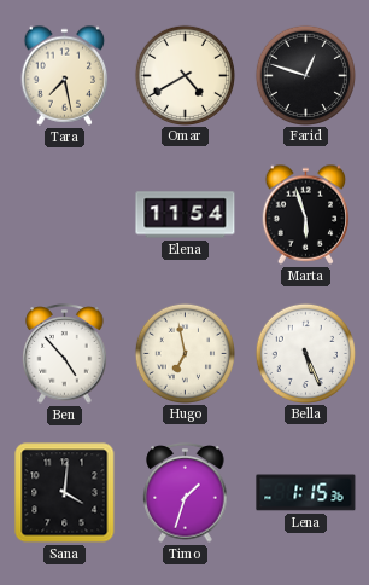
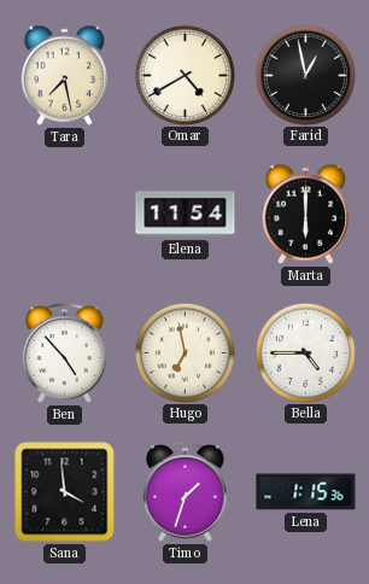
Farid: 12:48 -> 12:58 (305, 75)
Marta: 5:57 -> 6:00 (306, 214)
Bella: 5:26 -> 4:45 (305, 352)
Sana: 4:01 -> 3:59 (65, 492)
